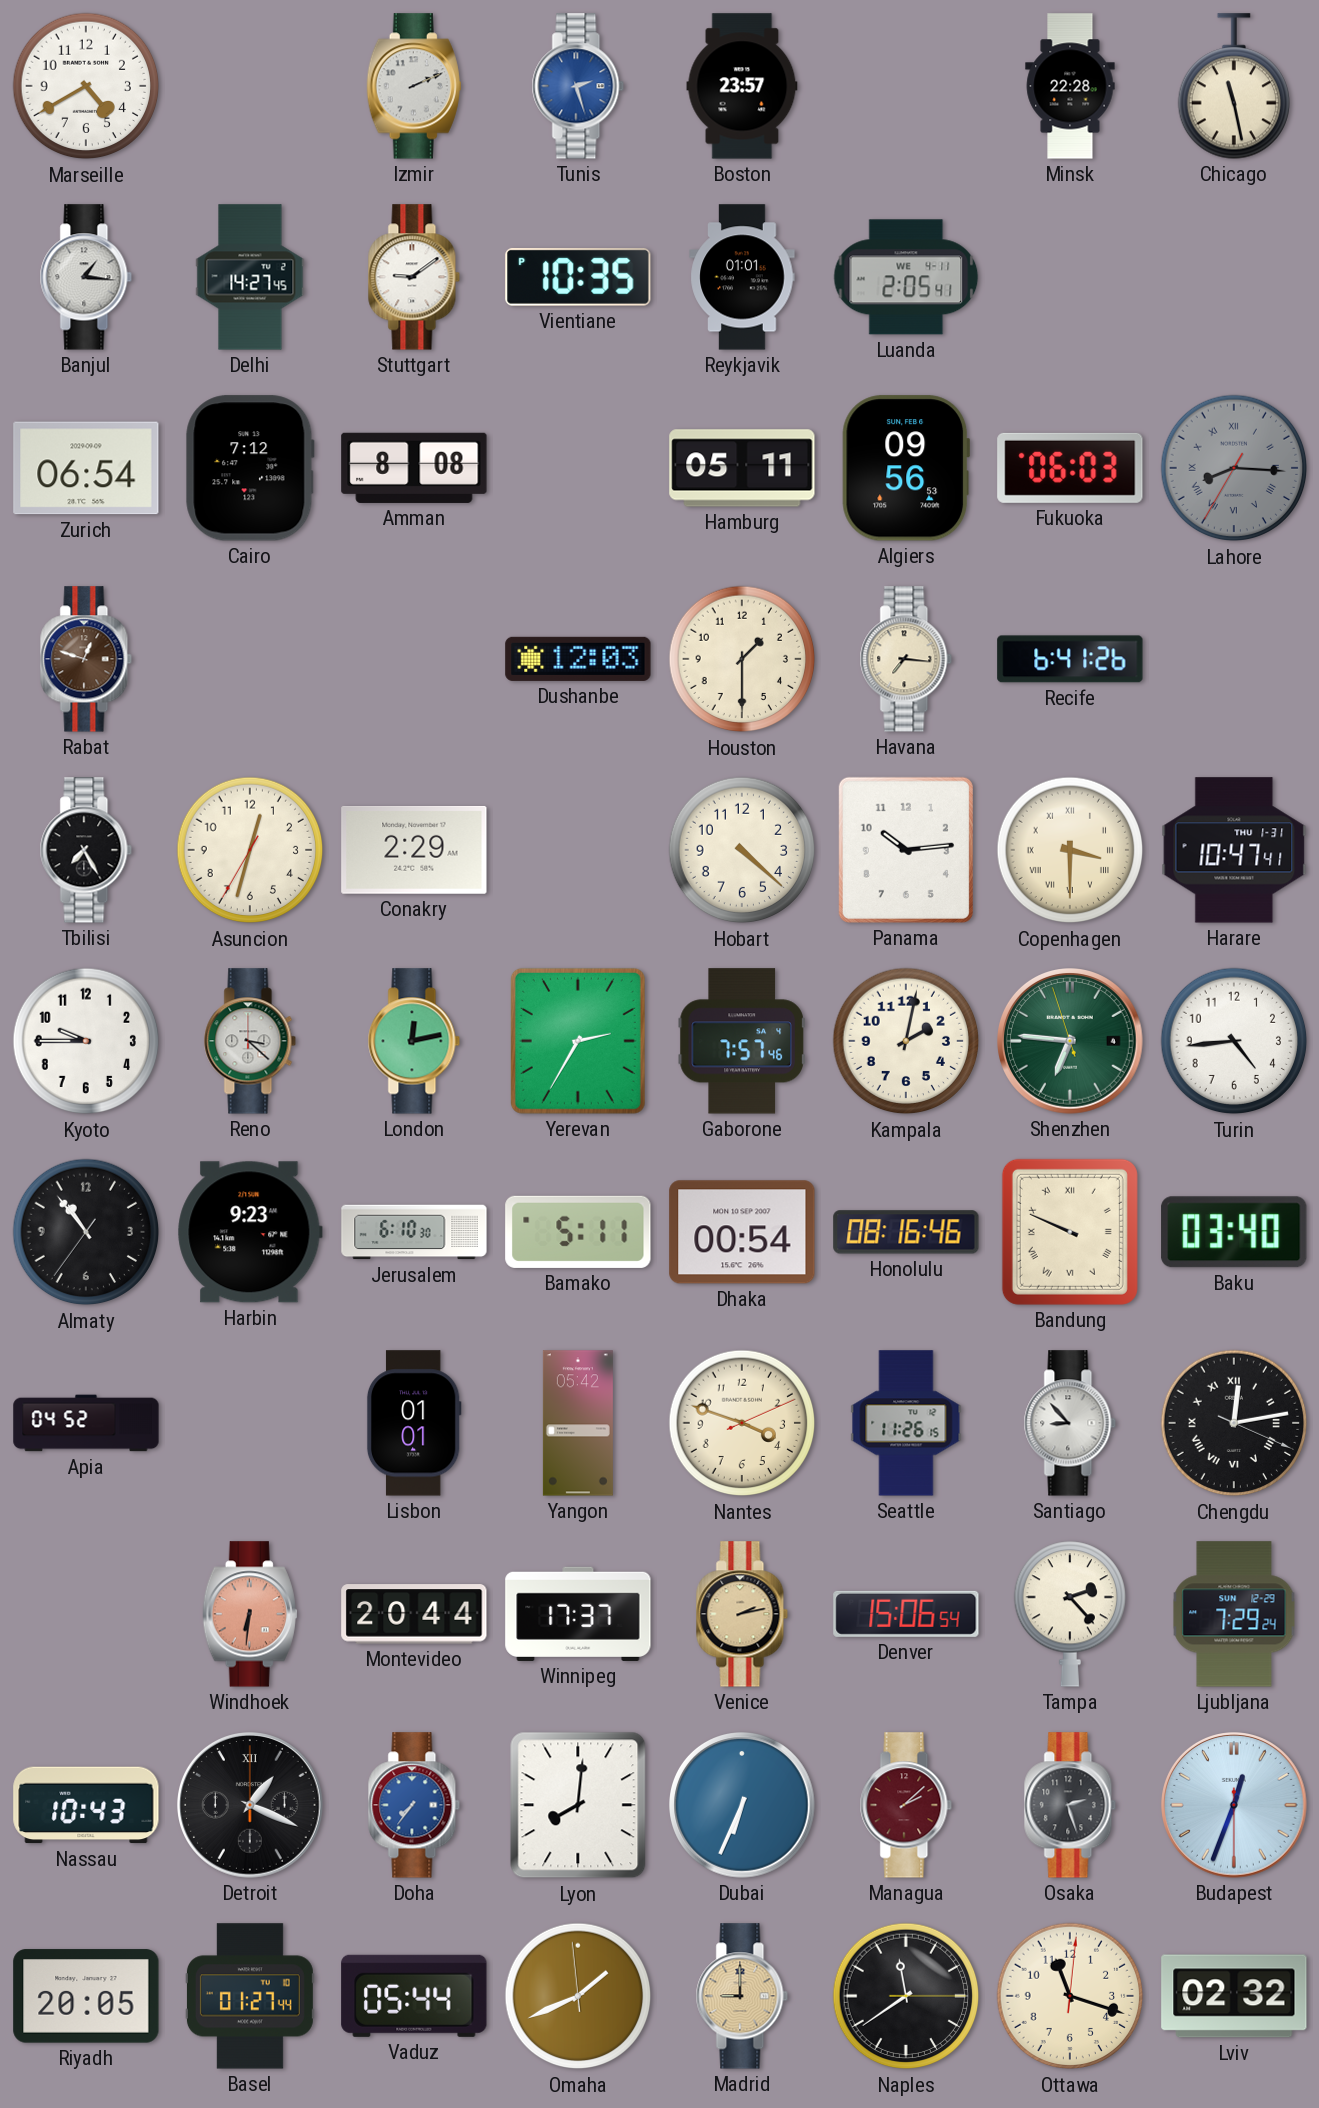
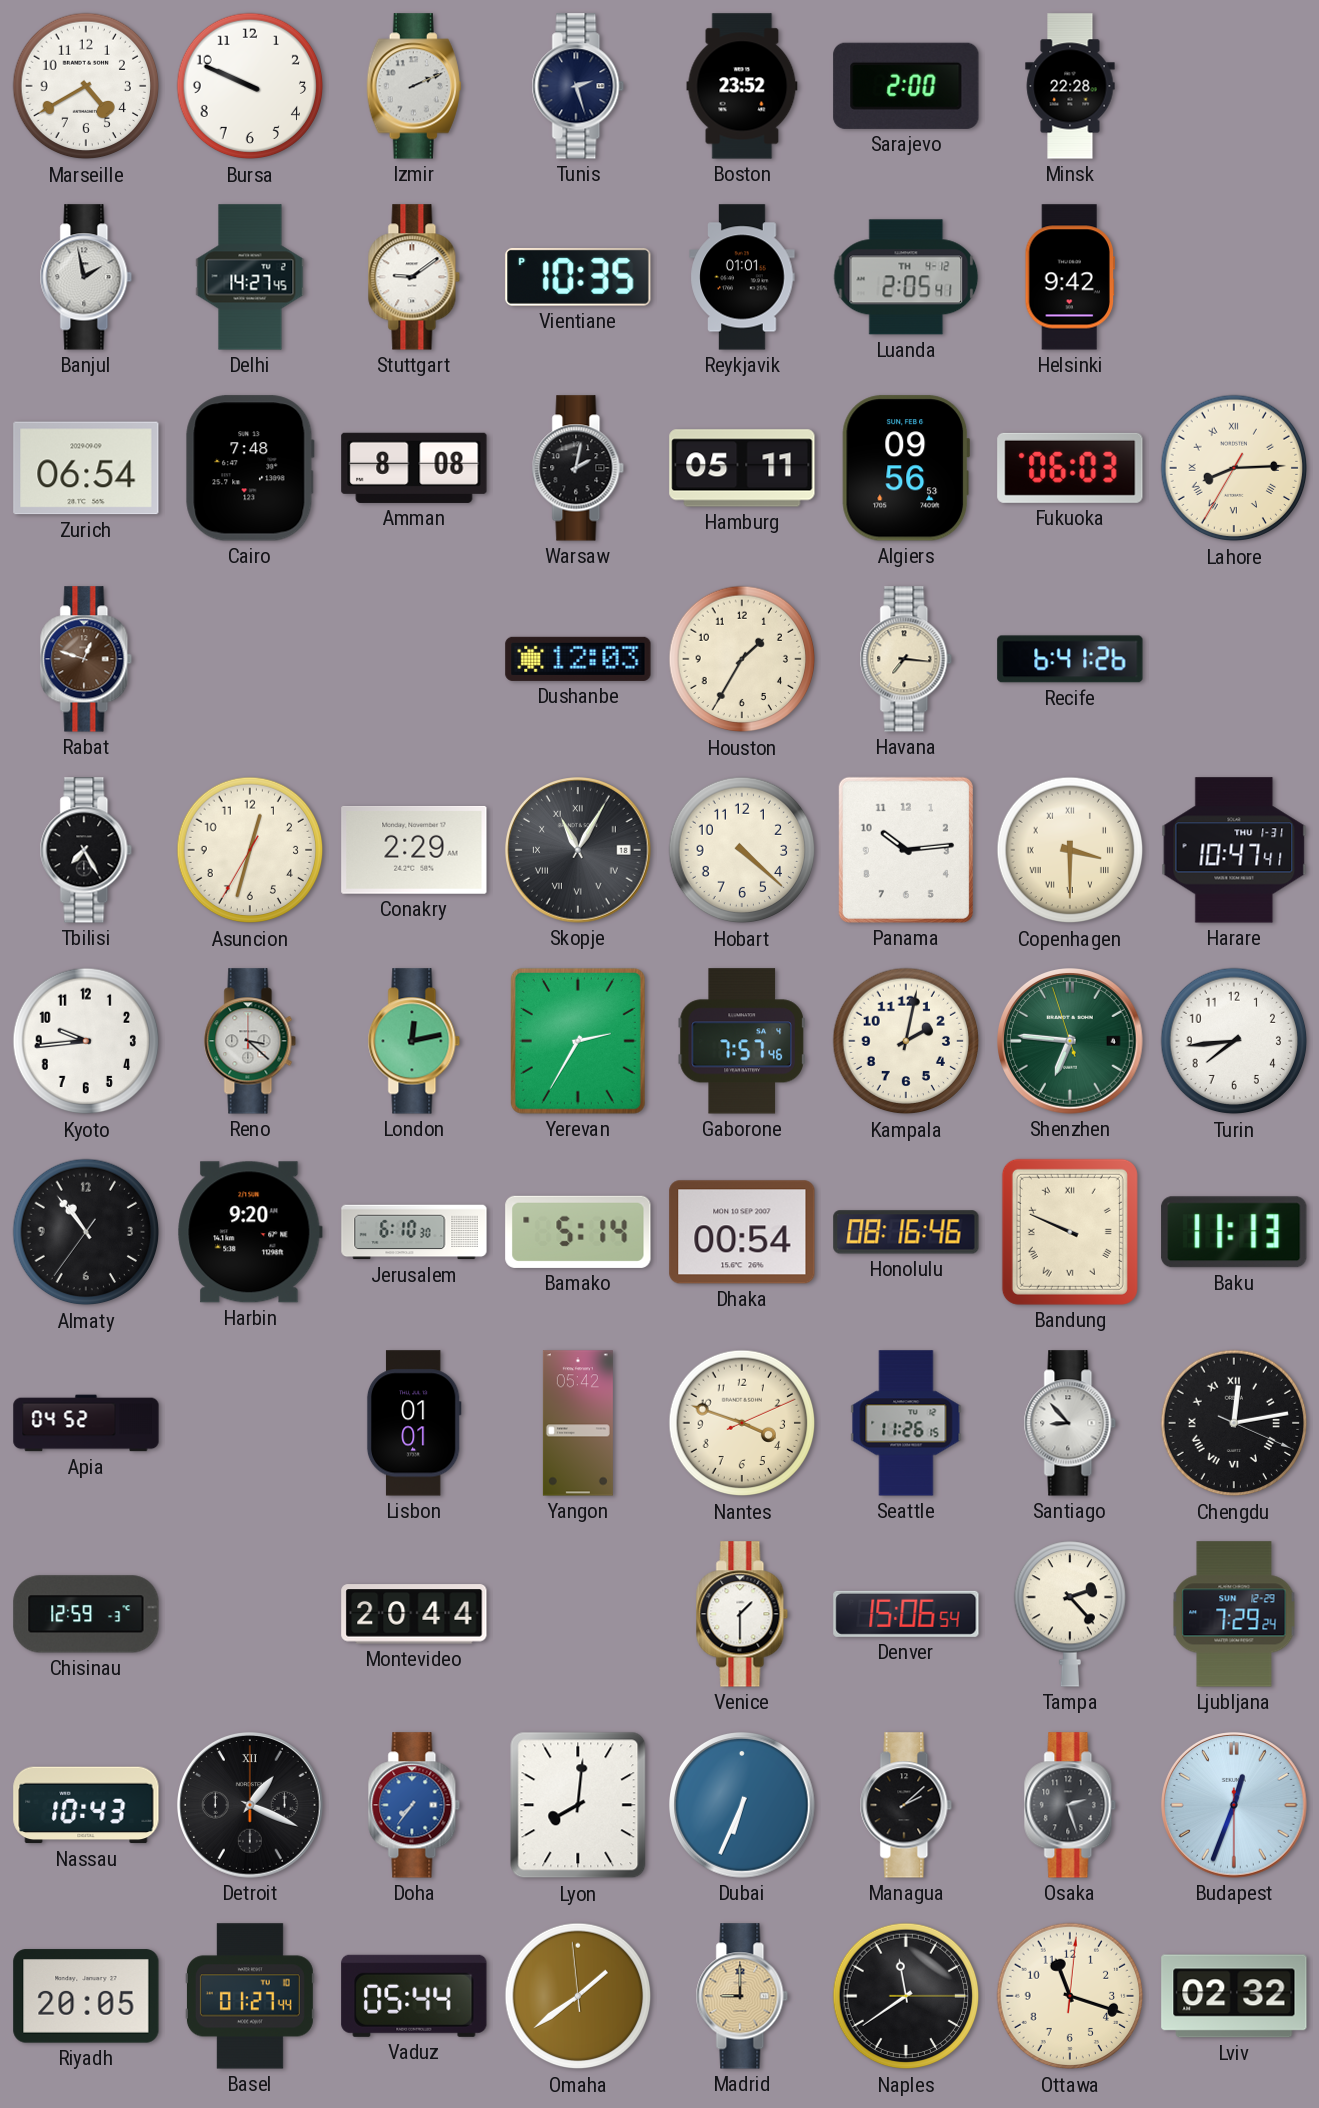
Bursa: none -> 9:49 (250, 86)
Tunis dial: blue -> navy (578, 86)
Boston: 23:57 -> 23:52 (742, 86)
Sarajevo: none -> 2:00 (906, 86)
Chicago: 11:28 -> none (1233, 86)
Banjul: 1:16 -> 1:58 (86, 277)
Luanda date: WE 4-11 -> TH 4-12 (906, 277)
Helsinki: none -> 9:42 (1069, 277)
Cairo: 7:12 -> 7:48 (250, 468)
Warsaw: none -> 2:02 (578, 468)
Lahore: 8:15 -> 8:14 (1234, 468)
Lahore dial: grey -> cream (1234, 468)
Houston: 1:30 -> 1:35 (742, 659)
Skopje: none -> 11:05 (579, 851)
Kyoto: 9:45 -> 9:44 (86, 1041)
Turin: 4:44 -> 7:44 (1234, 1041)
Harbin: 9:23 -> 9:20 (250, 1232)
Bamako: 5:11 -> 5:14 (578, 1232)
Baku: 03:40 -> 11:13 (1234, 1232)
Chisinau: none -> 12:59 (86, 1614)
Windhoek: 6:31 -> none (250, 1614)
Winnipeg: 17:37 -> none (578, 1614)
Venice: 2:13 -> 1:30 (742, 1614)
Venice dial: champagne -> white (742, 1614)
Managua dial: burgundy -> black (906, 1805)
Omaha: 1:40 -> 1:38 (578, 1996)
